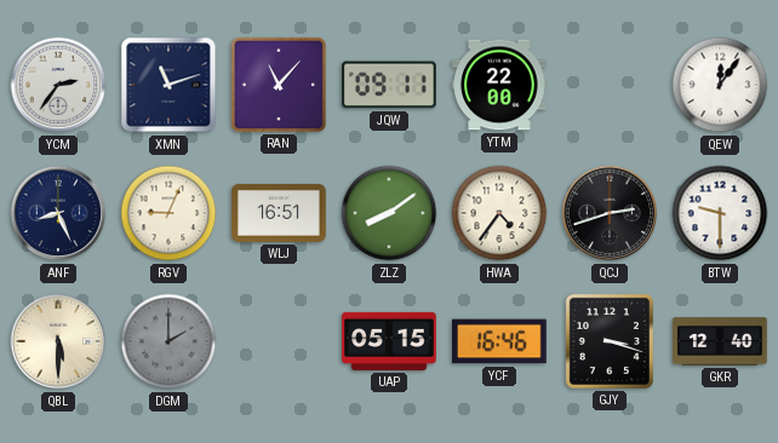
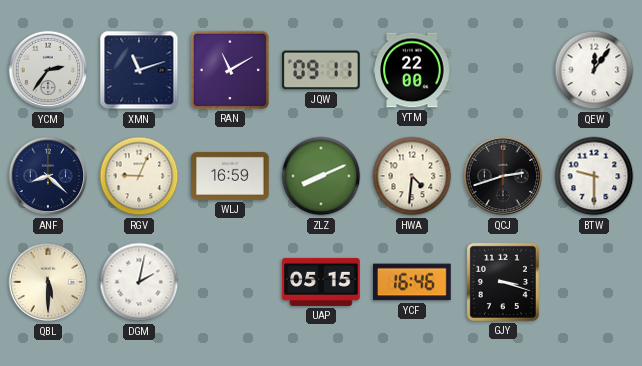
RAN: 11:07 -> 11:10 (230, 70)
ANF: 8:26 -> 8:22 (48, 176)
WLJ: 16:51 -> 16:59 (230, 176)
ZLZ: 8:09 -> 8:11 (321, 176)
HWA: 4:36 -> 4:31 (412, 176)
DGM: 2:00 -> 2:02 (139, 282)
DGM dial: grey -> white (139, 282)
GKR: 12:40 -> none (720, 341)
